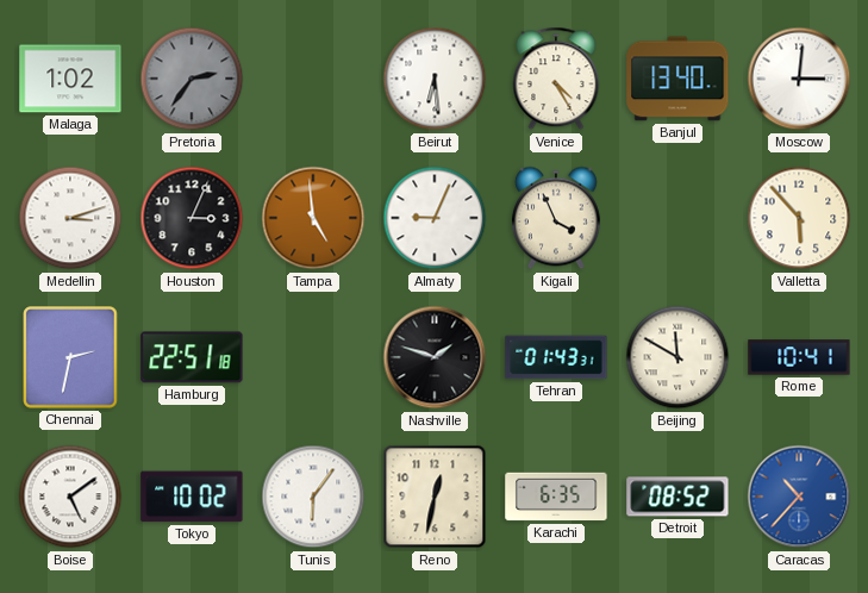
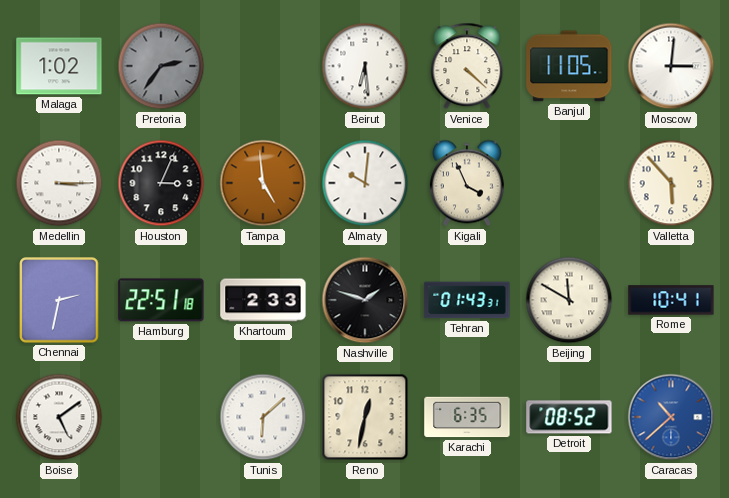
Venice: 4:25 -> 4:22 (467, 66)
Banjul: 13:40 -> 11:05 (569, 66)
Medellin: 3:12 -> 3:15 (59, 183)
Almaty: 9:04 -> 10:01 (365, 183)
Khartoum: none -> 2:33 (263, 300)
Tokyo: 10:02 -> none (192, 497)
Tunis: 6:06 -> 6:08 (263, 417)
Caracas: 10:37 -> 10:38 (671, 417)
